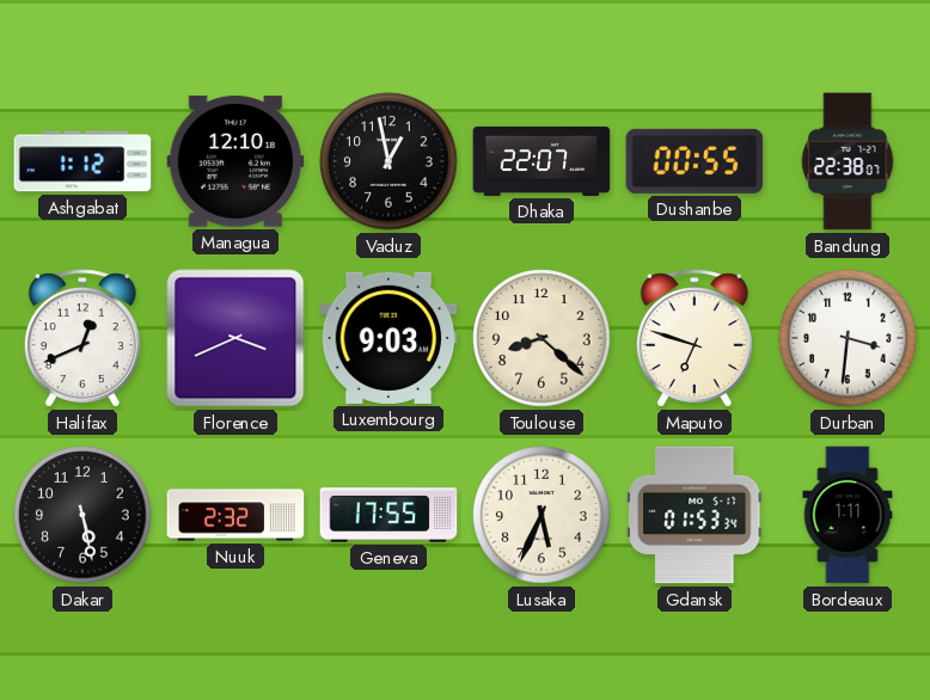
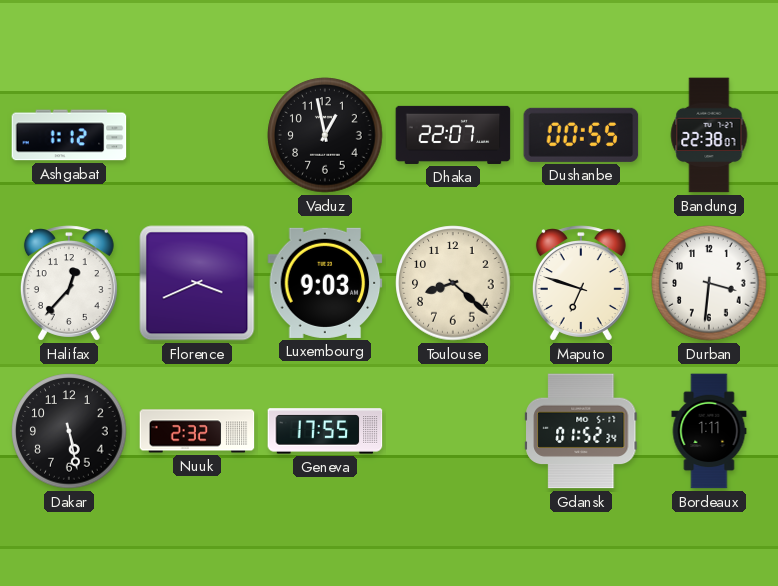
Managua: 12:10 -> none (235, 161)
Halifax: 12:41 -> 12:37 (69, 283)
Lusaka: 5:34 -> none (542, 515)
Gdansk: 01:53 -> 01:52 (582, 431)
